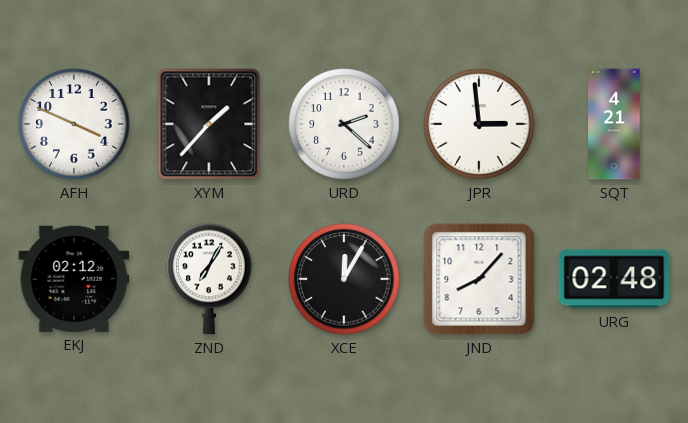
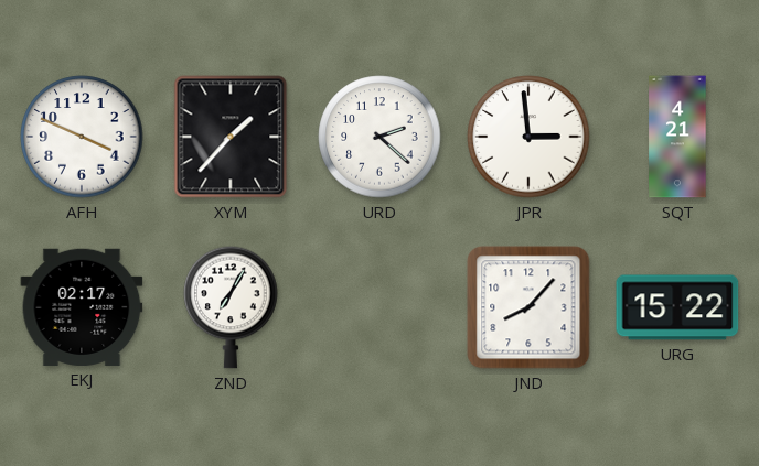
EKJ: 02:12 -> 02:17 (82, 307)
XCE: 12:05 -> none (344, 279)
URG: 02:48 -> 15:22 (677, 307)
